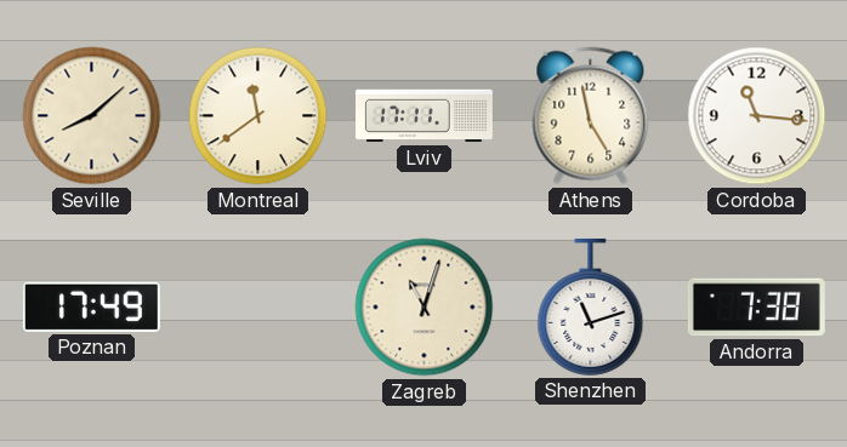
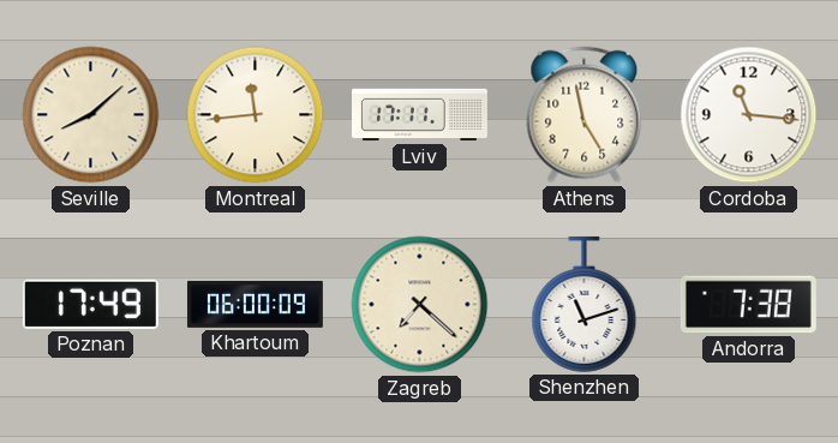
Montreal: 11:39 -> 11:44 (256, 115)
Khartoum: none -> 06:00 (255, 304)
Zagreb: 11:03 -> 7:22 (420, 305)
